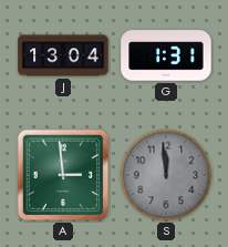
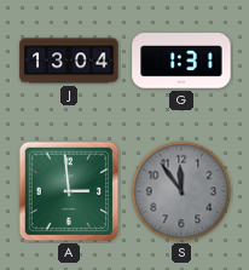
S: 11:59 -> 11:54 (181, 191)
